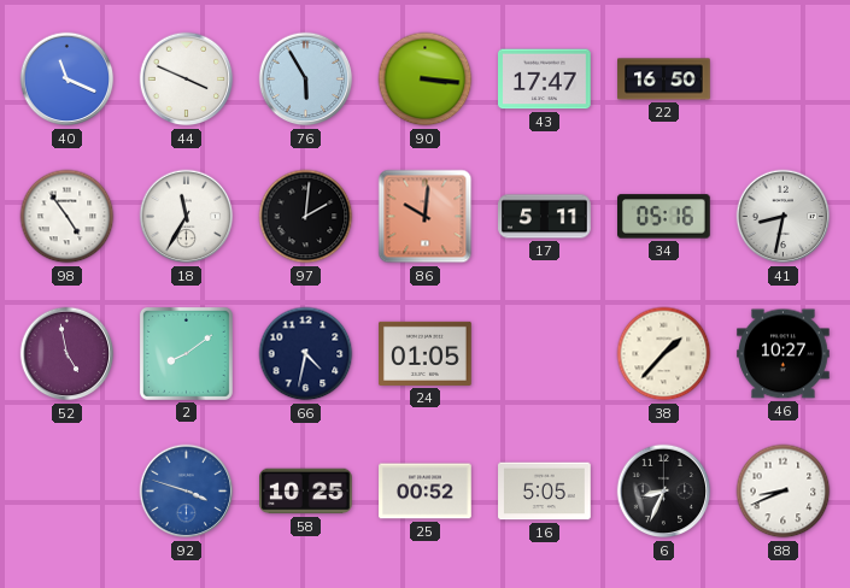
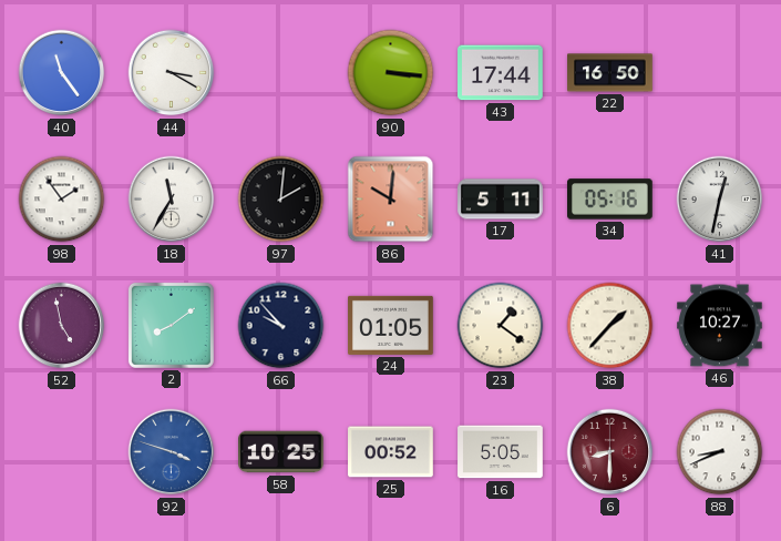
40: 11:19 -> 11:24 (62, 73)
44: 3:49 -> 3:20 (172, 73)
76: 5:55 -> none (306, 80)
43: 17:47 -> 17:44 (501, 73)
98: 4:54 -> 1:54 (62, 200)
41: 8:32 -> 12:32 (720, 200)
66: 4:32 -> 9:53 (281, 326)
23: none -> 1:21 (501, 326)
6: 8:34 -> 8:30 (610, 452)
6 dial: black -> burgundy (610, 452)
